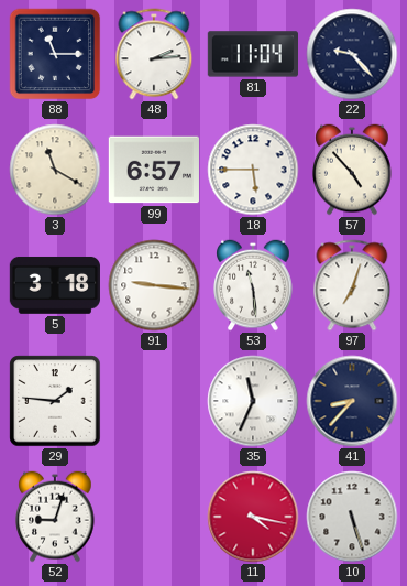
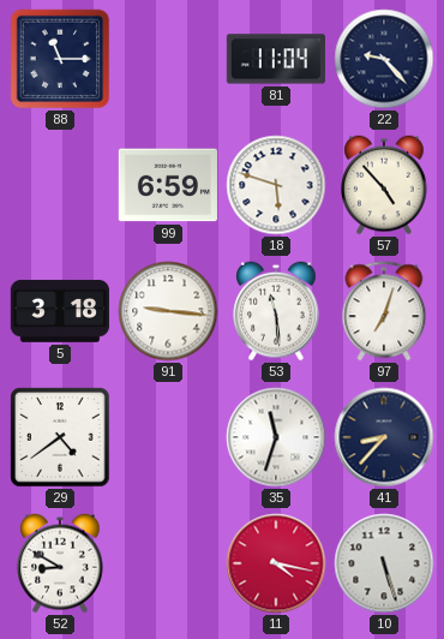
48: 2:14 -> none (154, 54)
3: 11:20 -> none (55, 170)
99: 6:57 -> 6:59 (168, 185)
18: 5:45 -> 5:48 (276, 185)
29: 1:46 -> 4:39 (60, 437)
35: 11:34 -> 11:33 (276, 437)
52: 9:03 -> 8:50 (60, 563)
